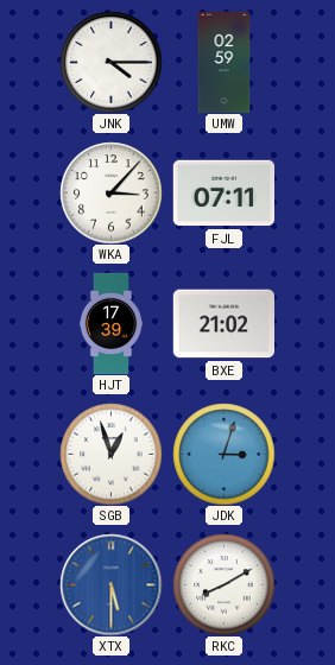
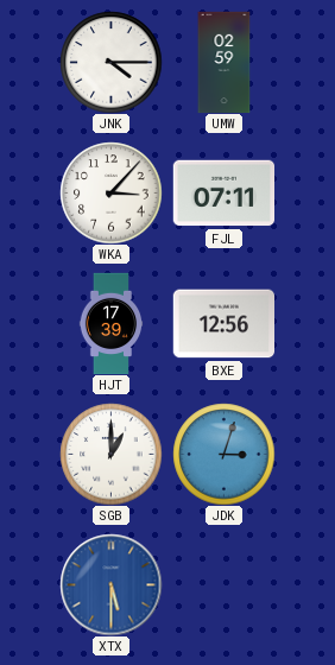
BXE: 21:02 -> 12:56 (223, 324)
SGB: 12:57 -> 1:00 (110, 454)
RKC: 8:10 -> none (223, 584)
